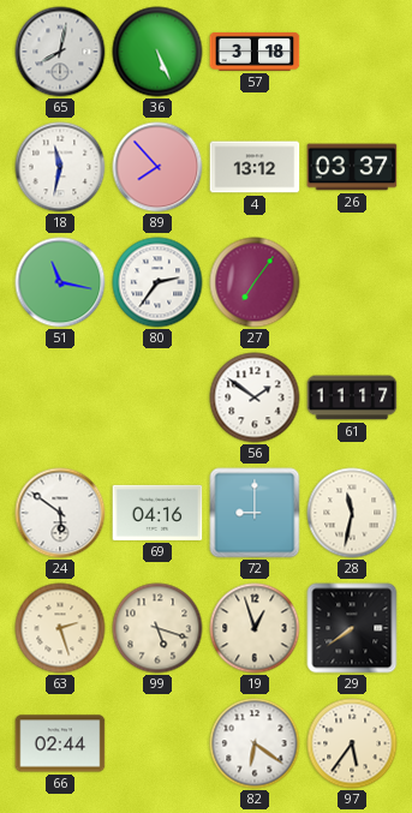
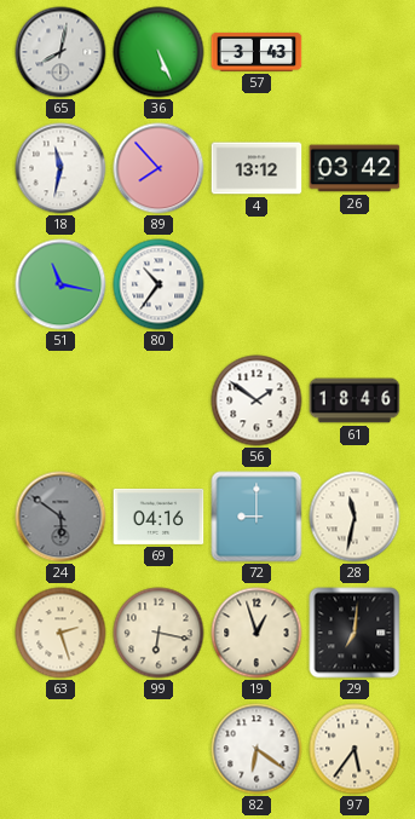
57: 3:18 -> 3:43 (257, 52)
26: 03:37 -> 03:42 (355, 168)
80: 2:36 -> 10:36 (158, 284)
27: 7:06 -> none (255, 282)
61: 11:17 -> 18:46 (355, 400)
24 dial: white -> grey (60, 517)
99: 5:18 -> 6:17 (158, 633)
29: 7:39 -> 7:01 (355, 633)
66: 02:44 -> none (60, 743)
